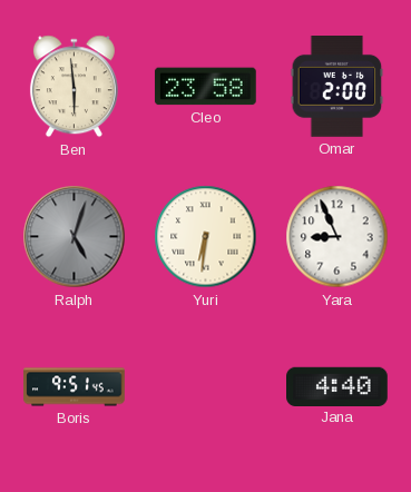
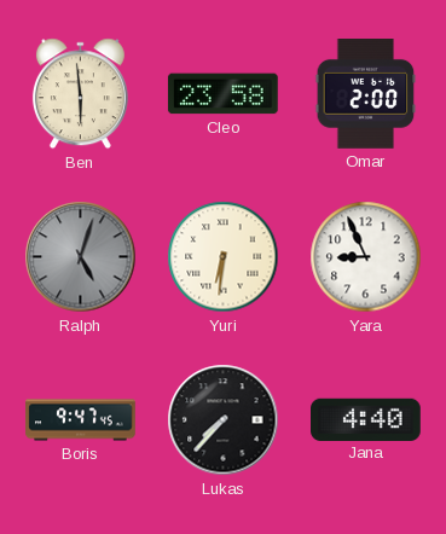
Boris: 9:51 -> 9:47 (81, 420)
Lukas: none -> 7:37 (224, 420)
